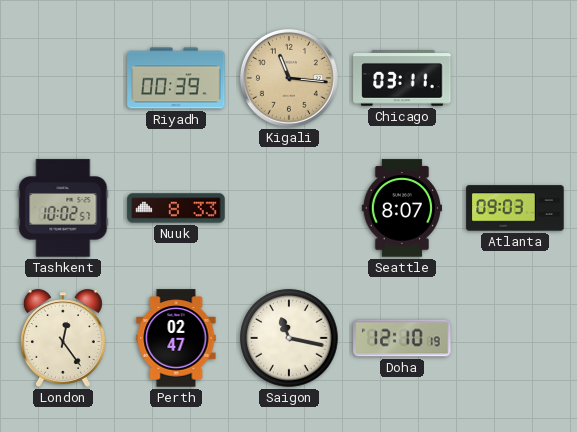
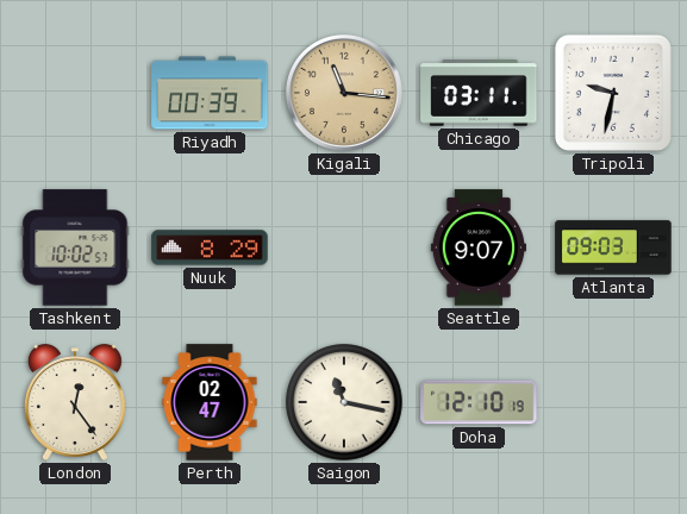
Tripoli: none -> 9:32 (613, 93)
Nuuk: 8:33 -> 8:29 (210, 247)
Seattle: 8:07 -> 9:07 (477, 247)
